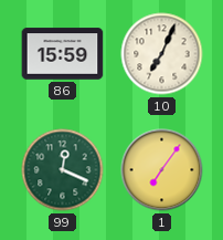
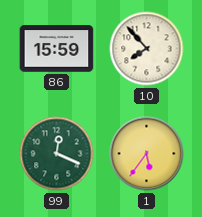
10: 7:04 -> 7:53 (147, 49)
1: 7:06 -> 5:36 (147, 154)
